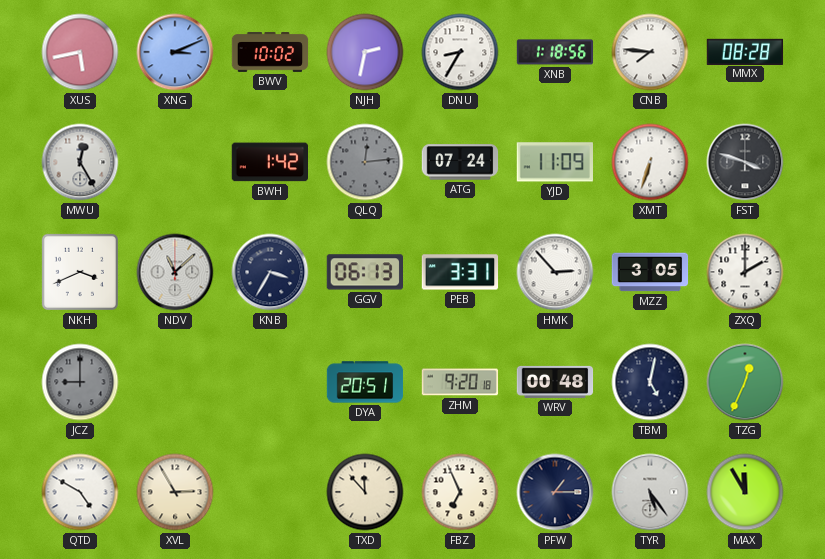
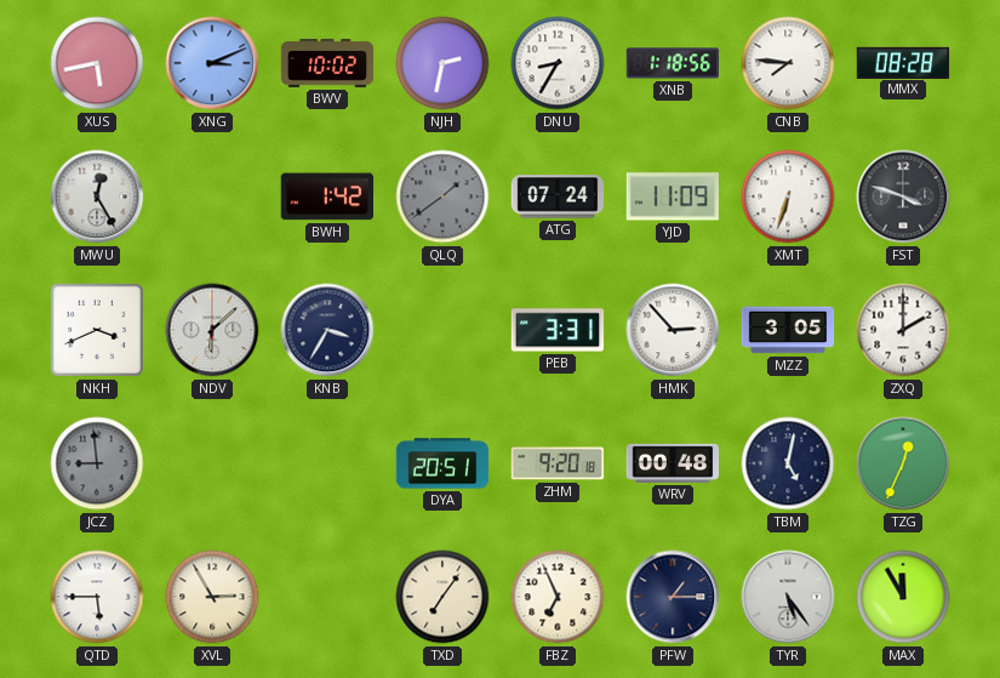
QLQ: 12:14 -> 1:39 (442, 196)
NDV: 11:08 -> 6:08 (212, 330)
GGV: 06:13 -> none (364, 272)
JCZ: 9:00 -> 8:59 (97, 463)
QTD: 4:50 -> 5:45 (97, 597)
TXD: 11:53 -> 7:06 (442, 597)
